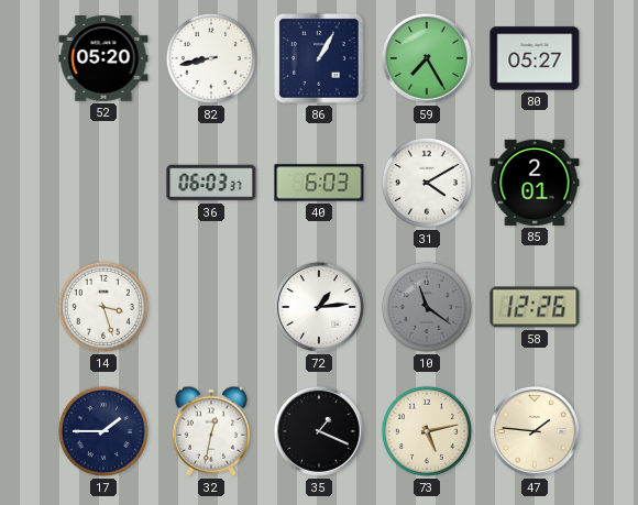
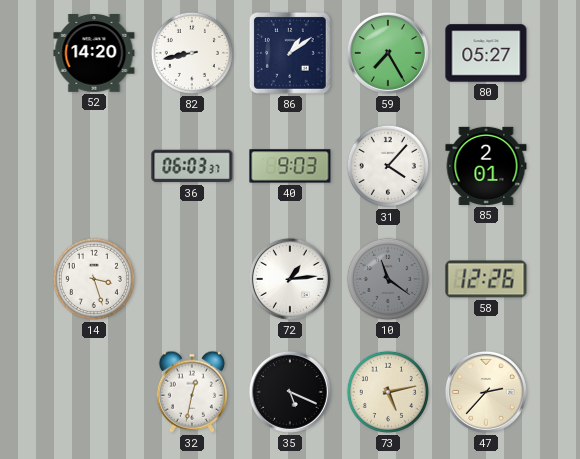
52: 05:20 -> 14:20 (94, 54)
86: 1:05 -> 1:09 (290, 53)
40: 6:03 -> 9:03 (290, 166)
31: 4:10 -> 4:07 (388, 166)
17: 1:45 -> none (103, 431)
35: 1:19 -> 5:19 (290, 392)
47: 1:46 -> 2:37 (486, 392)
